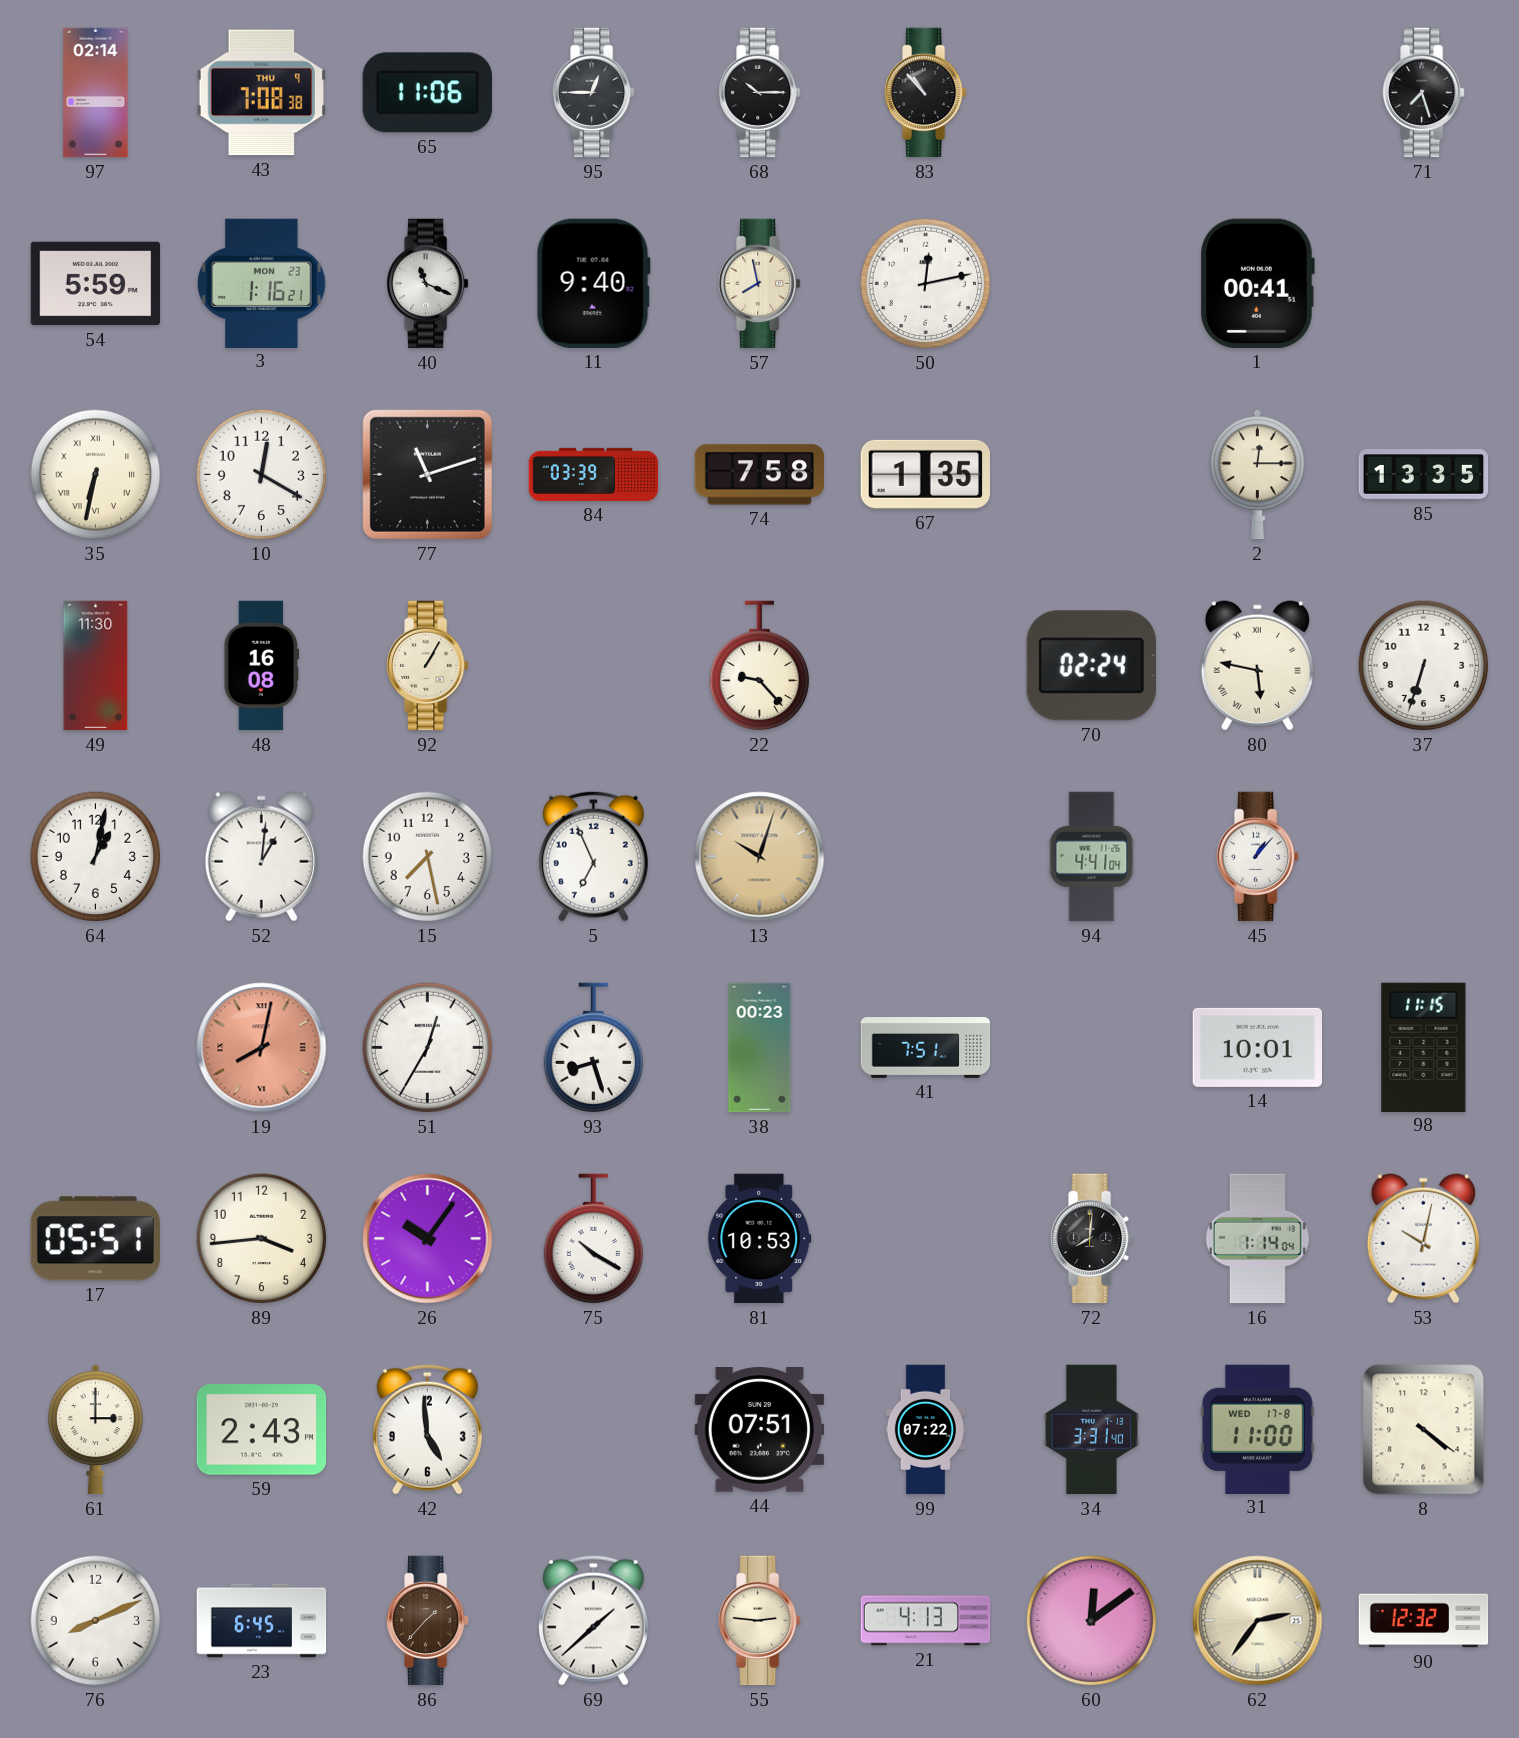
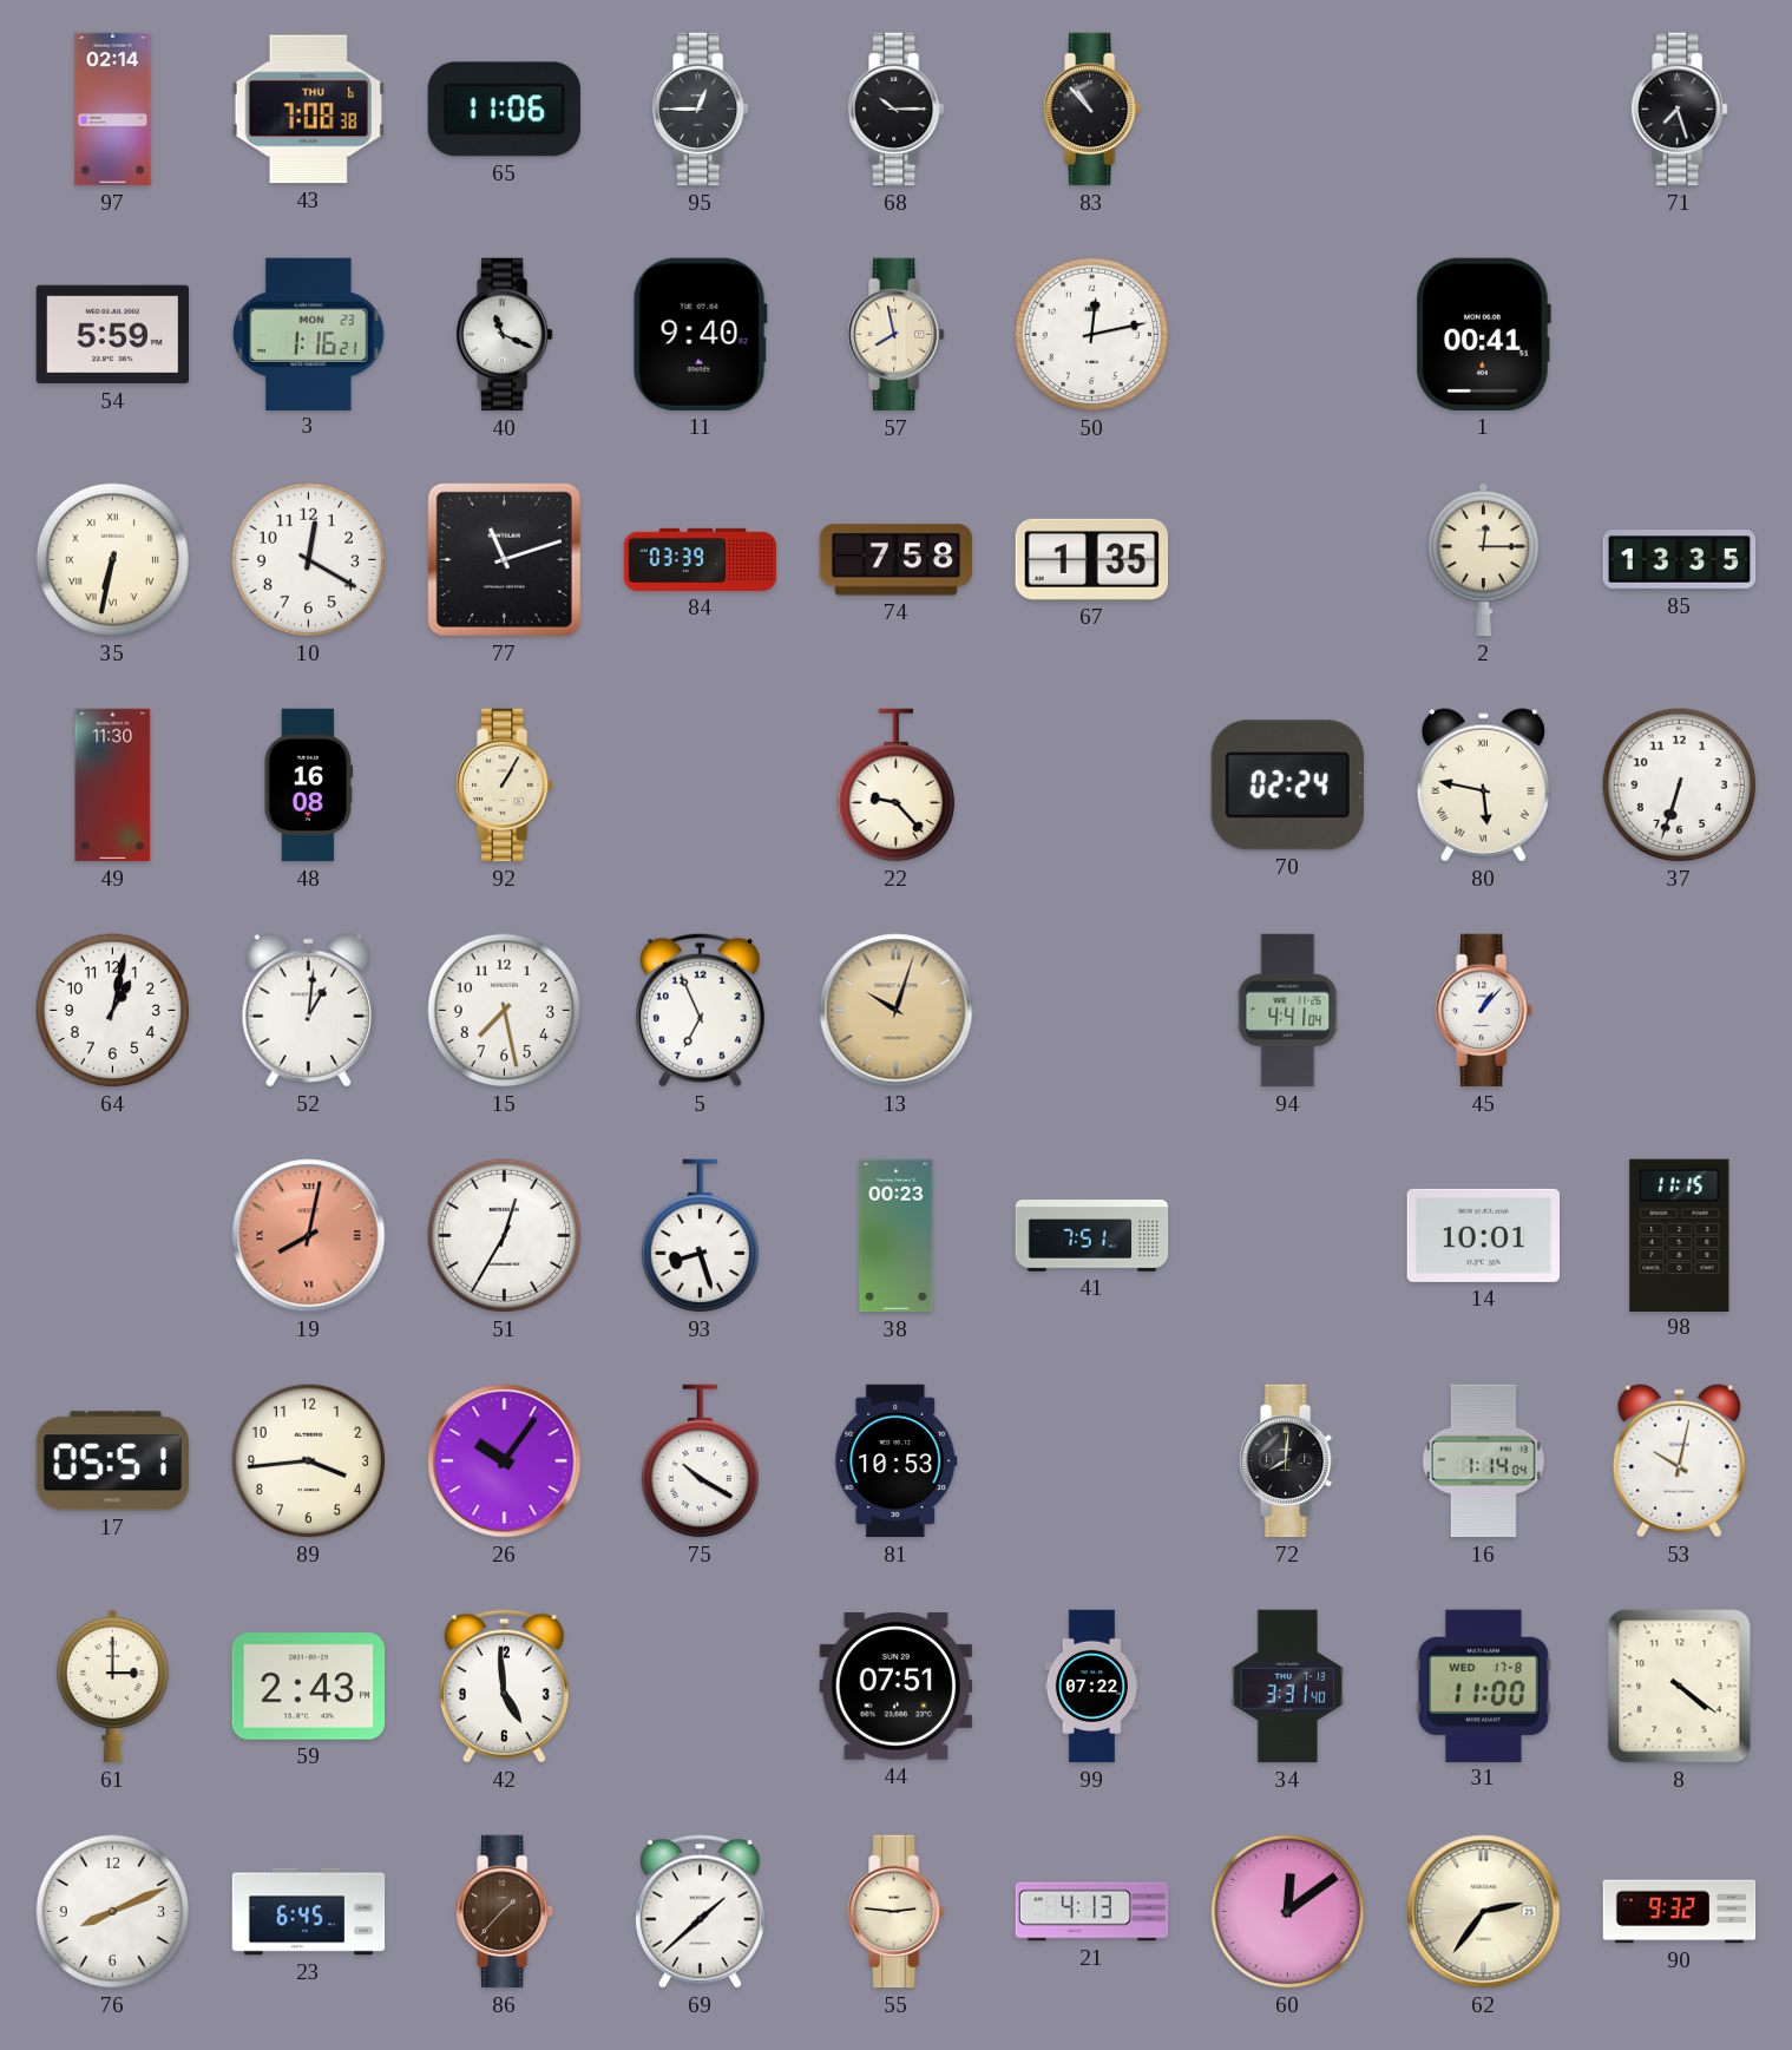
43 date: THU 9 -> THU 6 (308, 110)
90: 12:32 -> 9:32 (1680, 1912)
